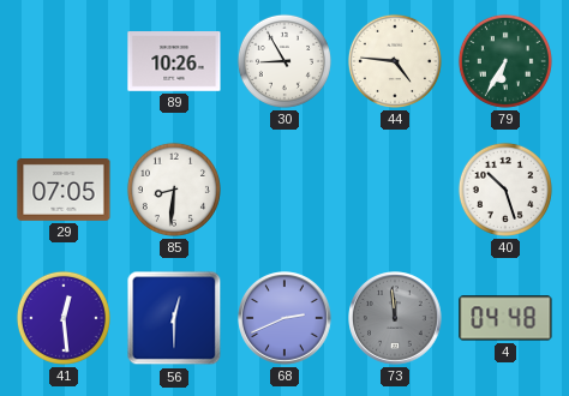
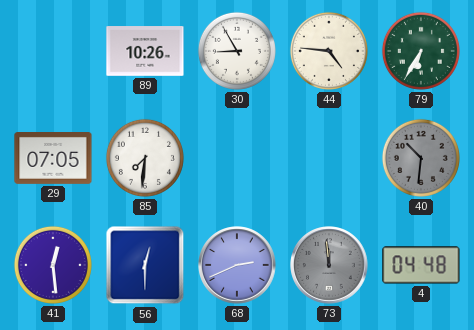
85: 8:31 -> 7:31 (145, 158)
40: 10:27 -> 10:31 (421, 158)
40 dial: white -> grey (421, 158)
